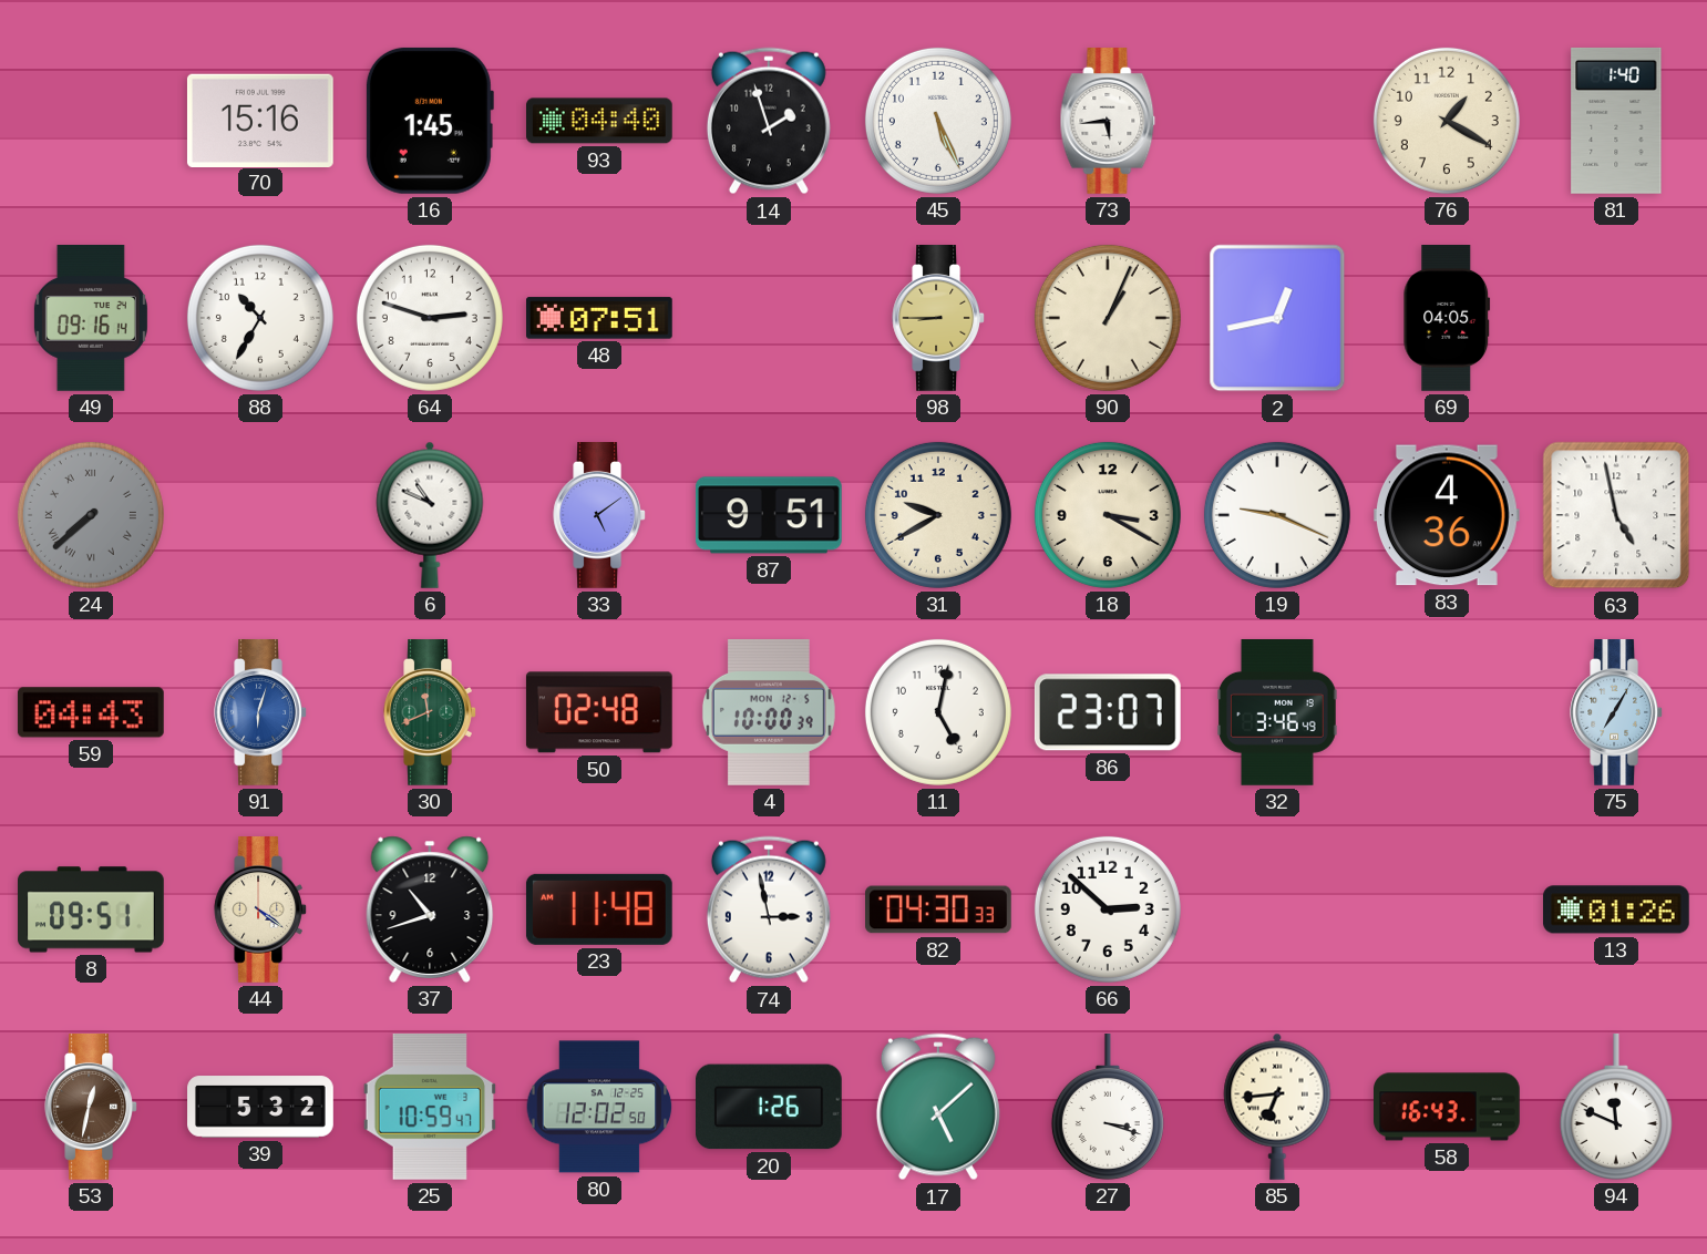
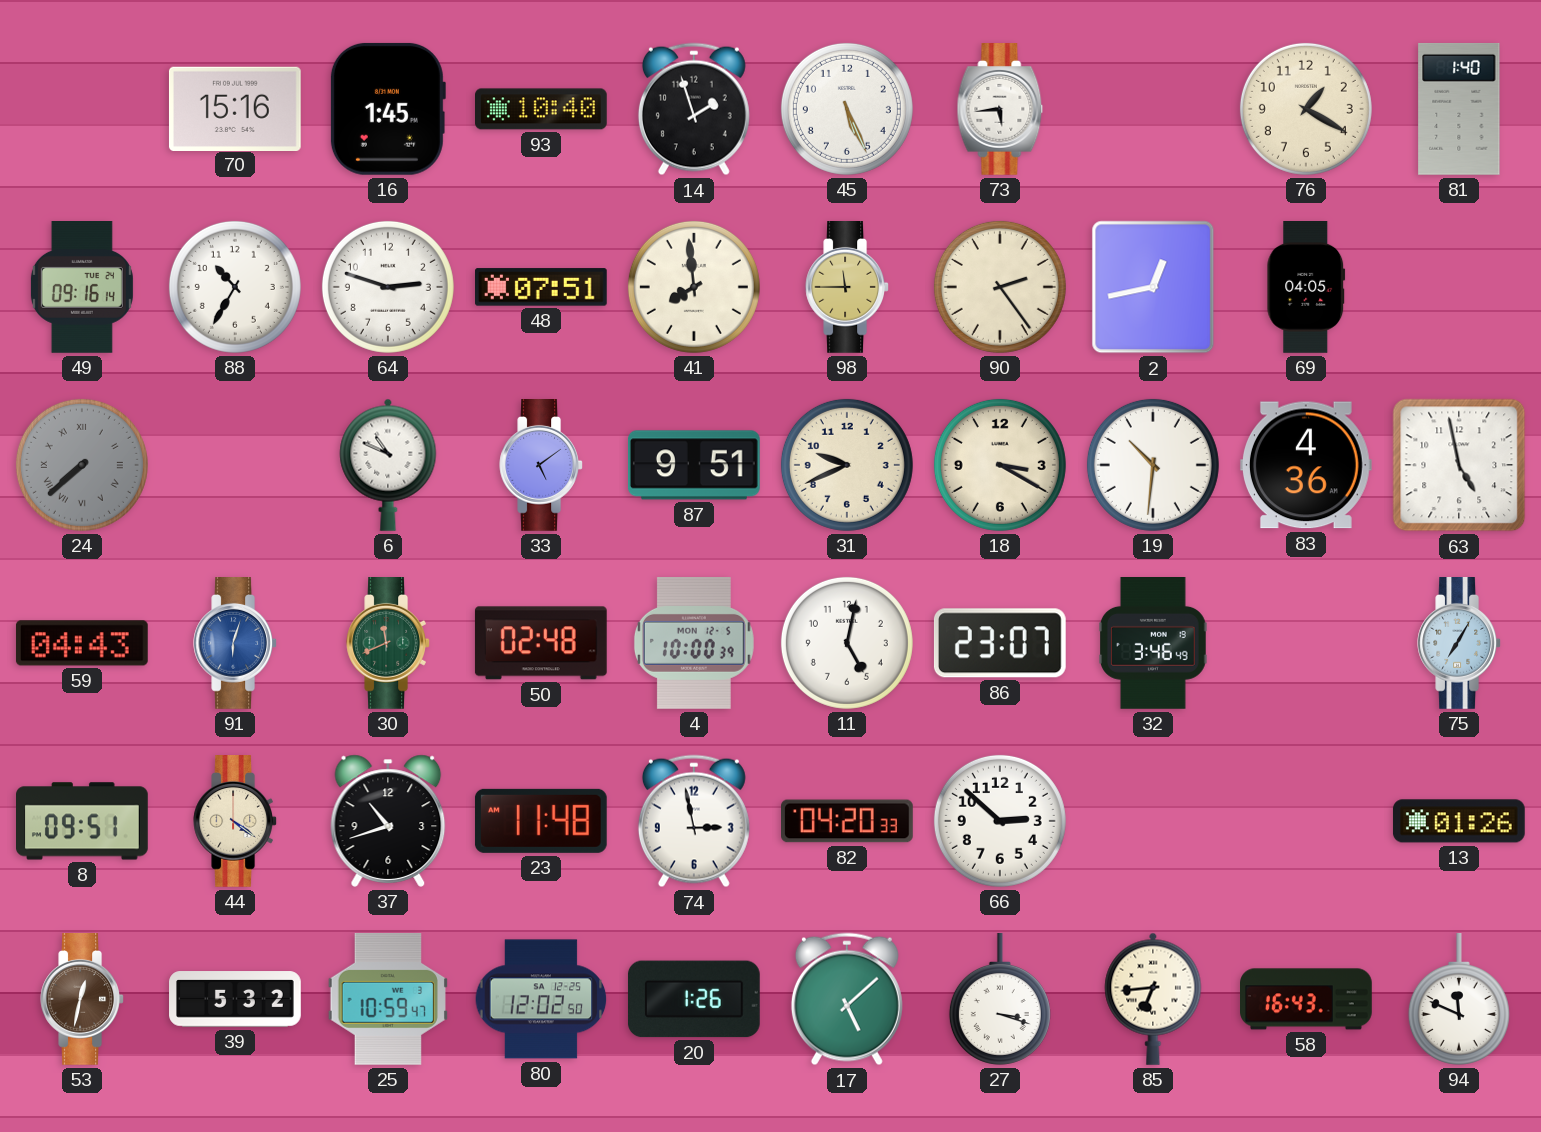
93: 04:40 -> 10:40 (542, 109)
41: none -> 7:59 (694, 287)
98: 8:45 -> 11:45 (847, 288)
90: 1:04 -> 2:24 (1000, 287)
31: 9:40 -> 9:41 (847, 465)
19: 9:19 -> 10:31 (1153, 465)
82: 04:30 -> 04:20 (848, 821)
